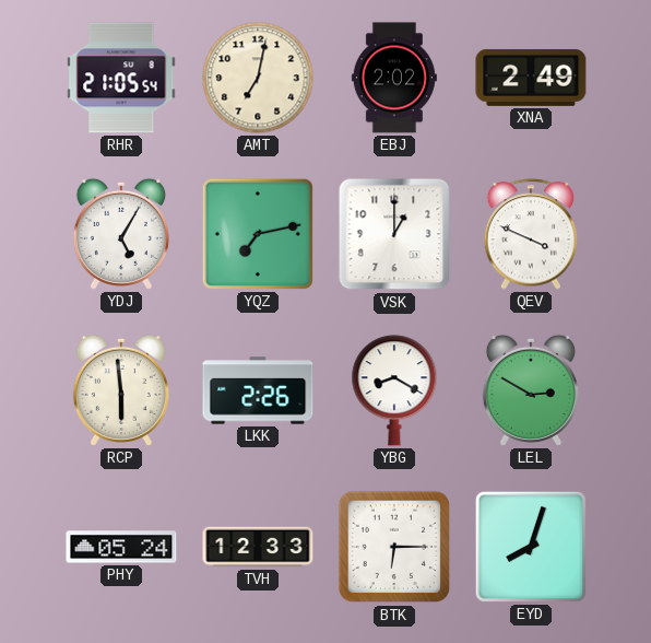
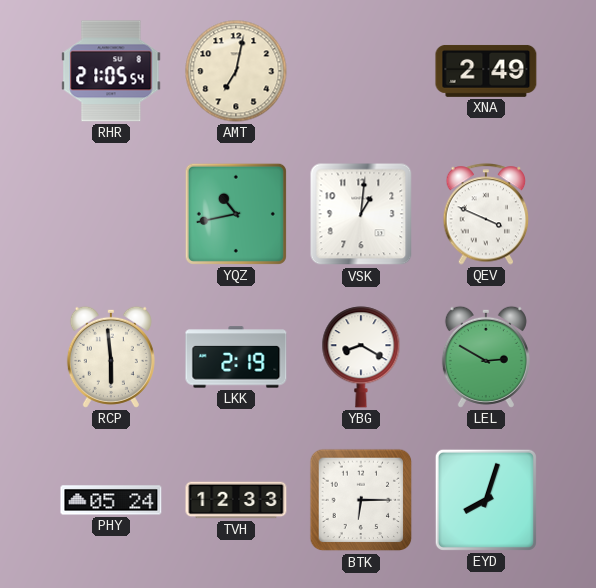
EBJ: 2:02 -> none (394, 78)
YDJ: 5:05 -> none (121, 234)
YQZ: 7:13 -> 10:43 (236, 214)
VSK: 1:00 -> 1:01 (361, 214)
LKK: 2:26 -> 2:19 (236, 357)
